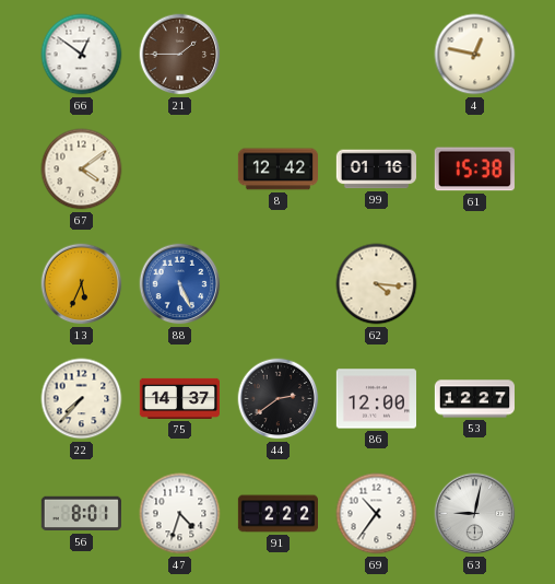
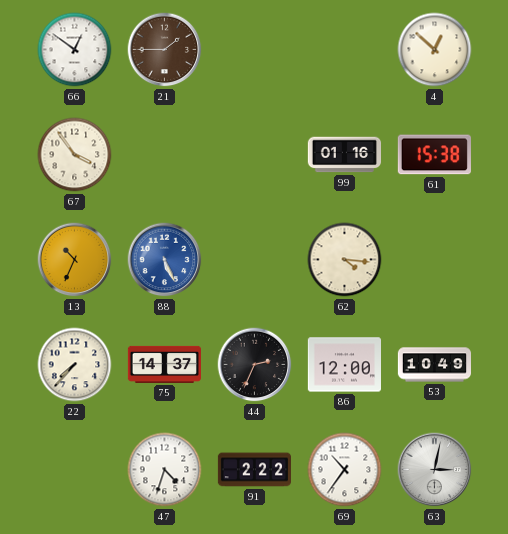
4: 12:47 -> 12:52 (435, 50)
67: 4:09 -> 3:54 (75, 155)
8: 12:42 -> none (277, 170)
13: 5:34 -> 10:34 (75, 260)
44: 2:39 -> 2:34 (255, 365)
53: 12:27 -> 10:49 (434, 365)
56: 8:01 -> none (81, 514)
63: 9:02 -> 3:02 (435, 470)
